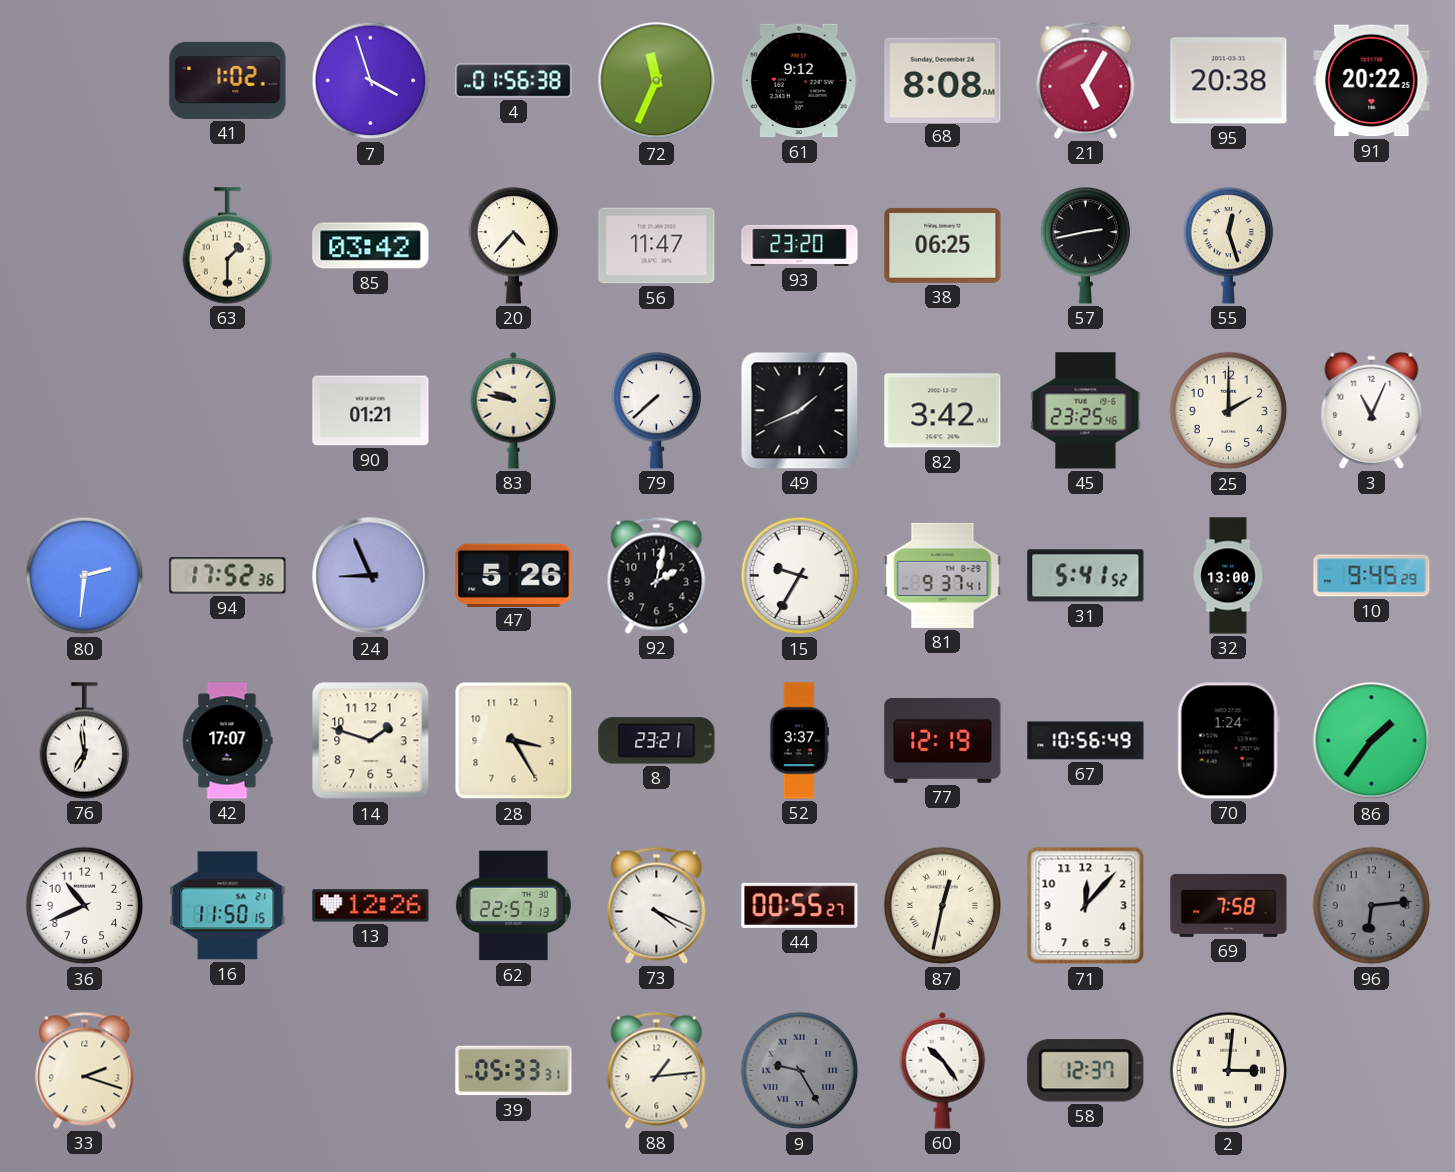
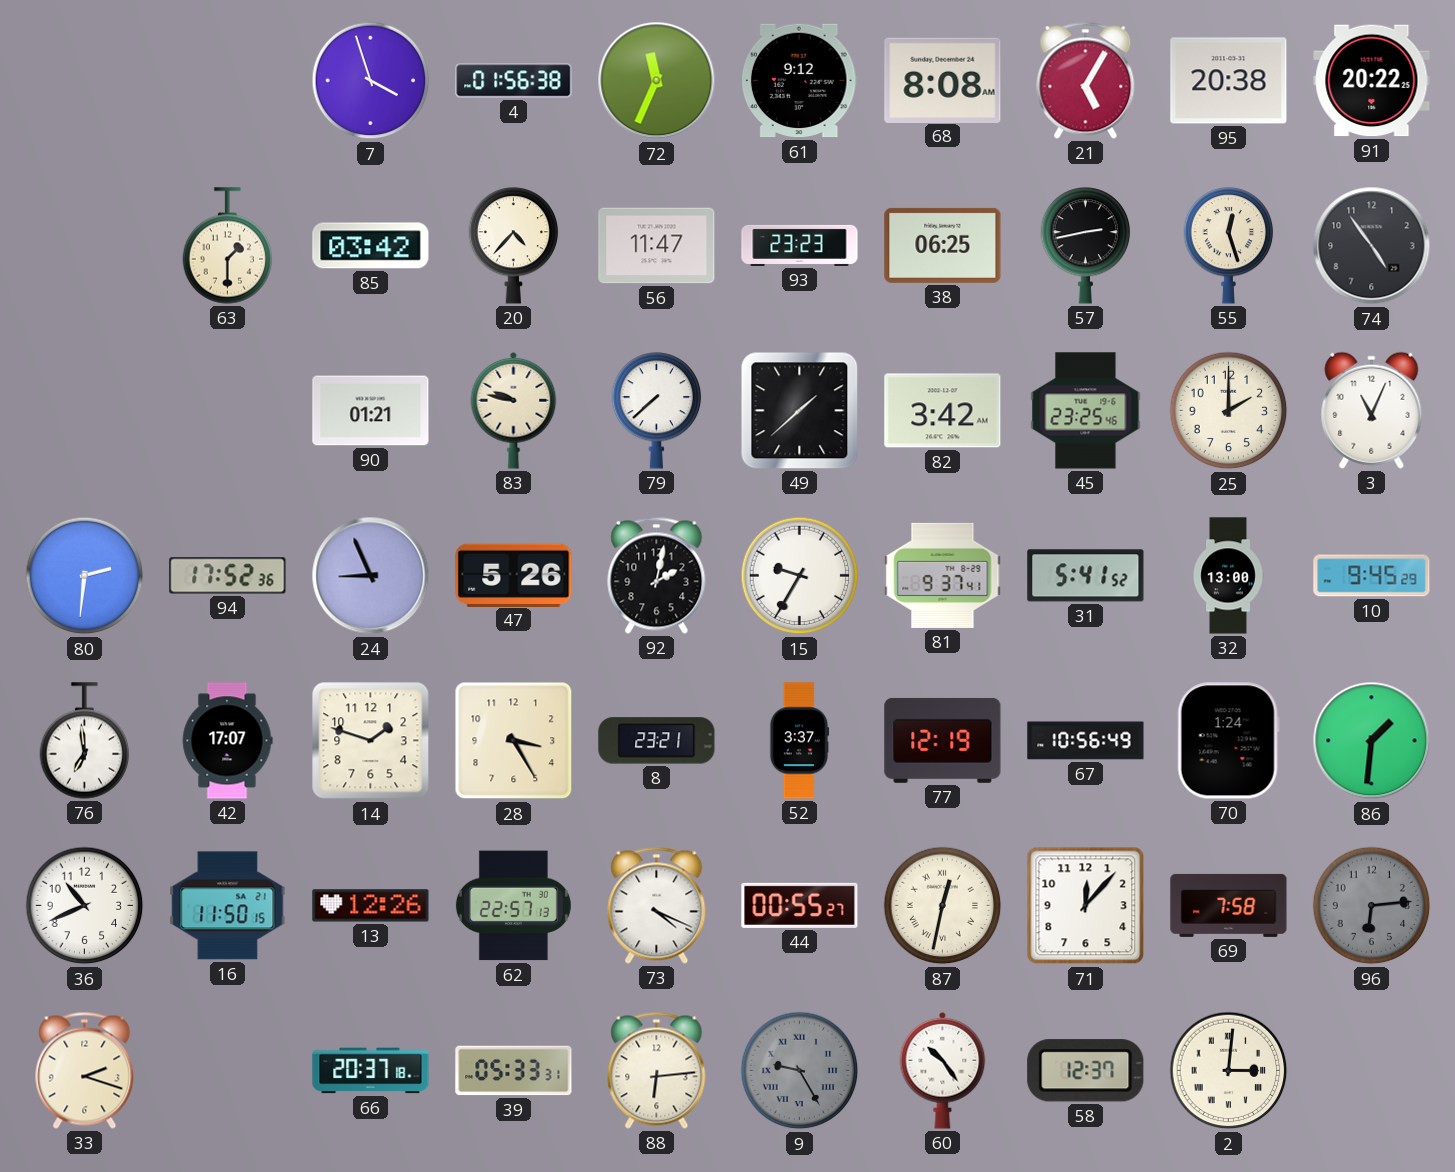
41: 1:02 -> none (228, 80)
93: 23:20 -> 23:23 (800, 245)
74: none -> 4:54 (1372, 246)
49: 1:41 -> 1:38 (800, 411)
86: 1:36 -> 1:31 (1372, 741)
66: none -> 20:37 (371, 1071)
88: 1:14 -> 6:14 (657, 1070)
